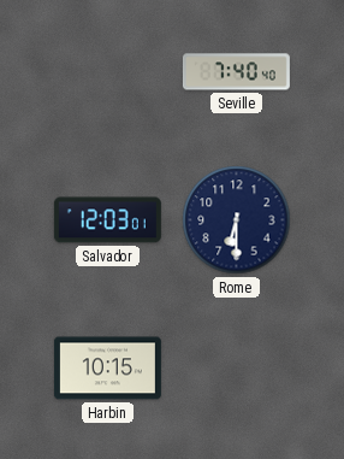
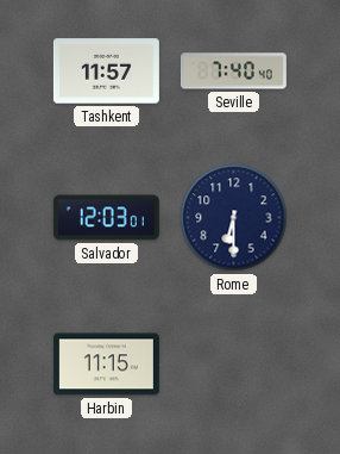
Tashkent: none -> 11:57 (106, 71)
Harbin: 10:15 -> 11:15 (106, 365)
